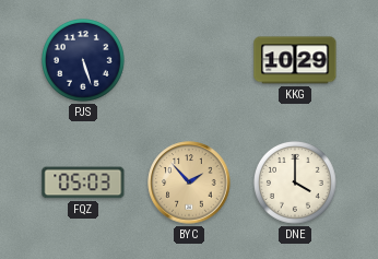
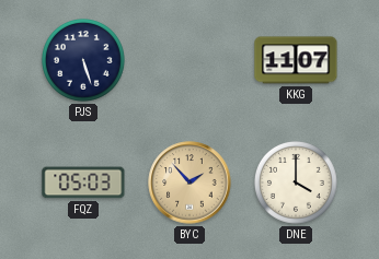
KKG: 10:29 -> 11:07 (296, 60)
